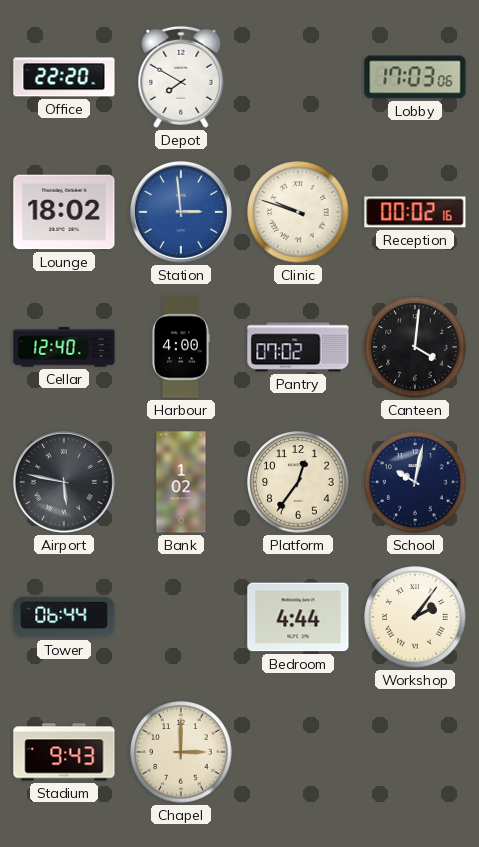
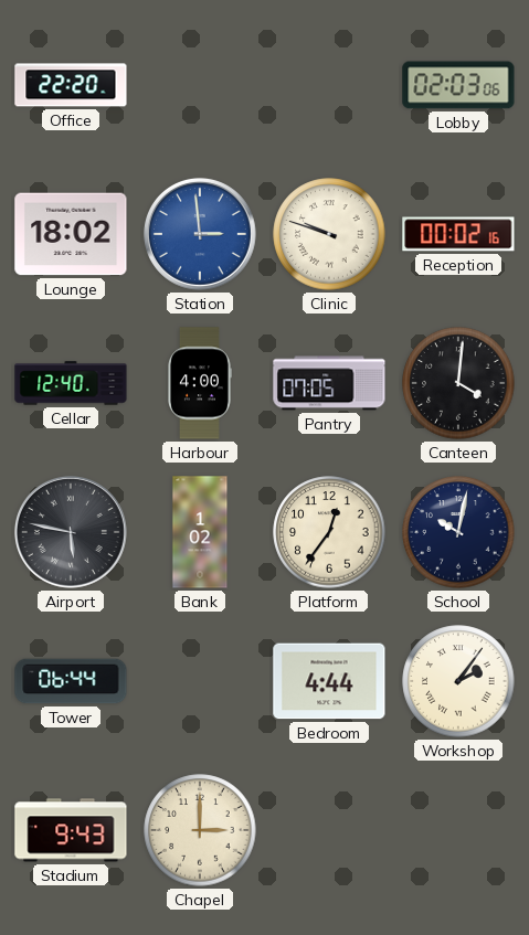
Depot: 7:50 -> none (181, 77)
Lobby: 17:03 -> 02:03 (458, 85)
Pantry: 07:02 -> 07:05 (329, 383)
